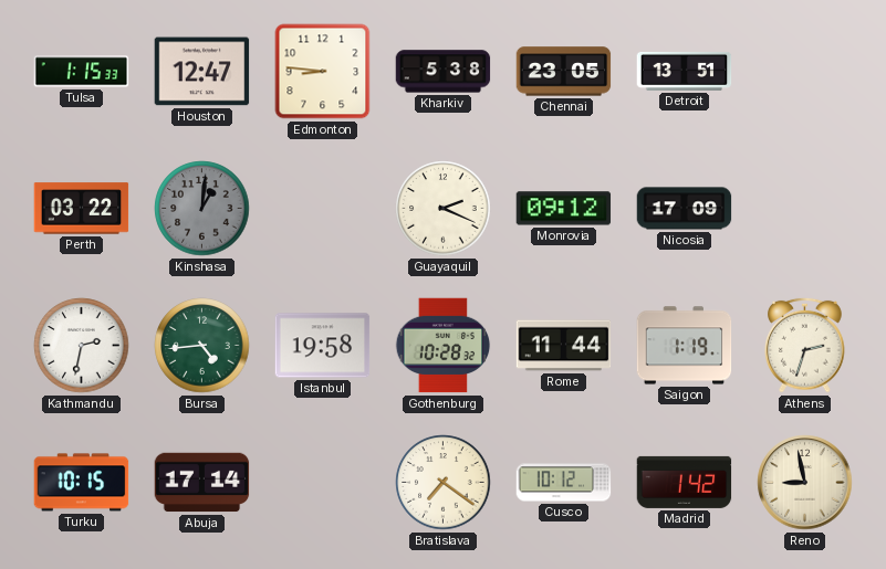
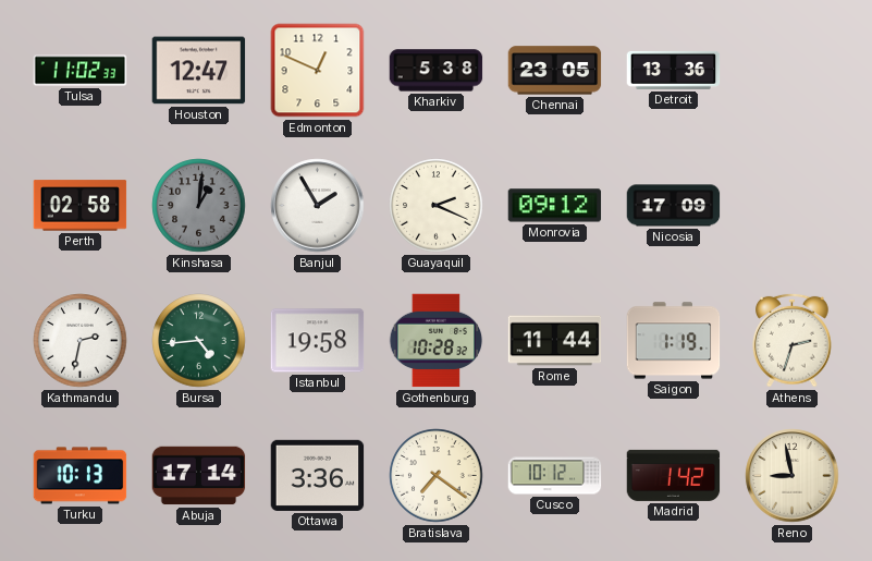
Tulsa: 1:15 -> 11:02 (81, 71)
Edmonton: 8:46 -> 12:49 (318, 71)
Detroit: 13:51 -> 13:36 (674, 70)
Perth: 03:22 -> 02:58 (81, 206)
Banjul: none -> 1:55 (318, 206)
Turku: 10:15 -> 10:13 (81, 476)
Ottawa: none -> 3:36 (318, 475)
